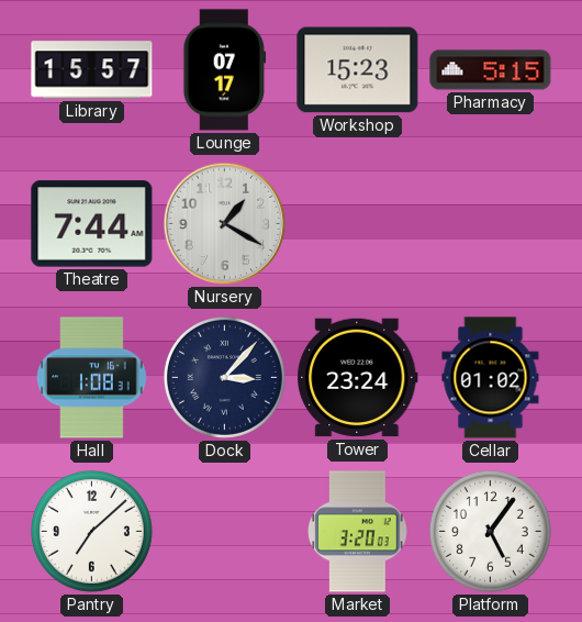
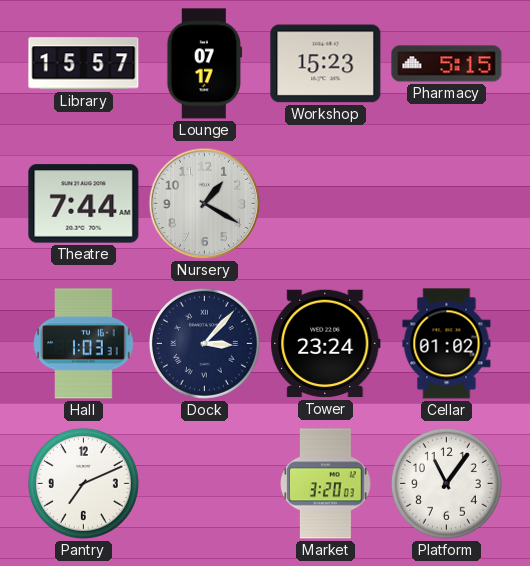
Hall: 1:08 -> 1:03 (84, 344)
Pantry: 7:08 -> 7:11 (83, 483)
Platform: 5:06 -> 11:06 (446, 483)
